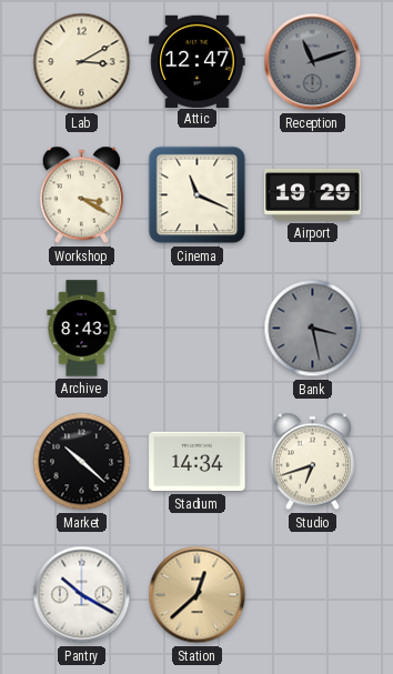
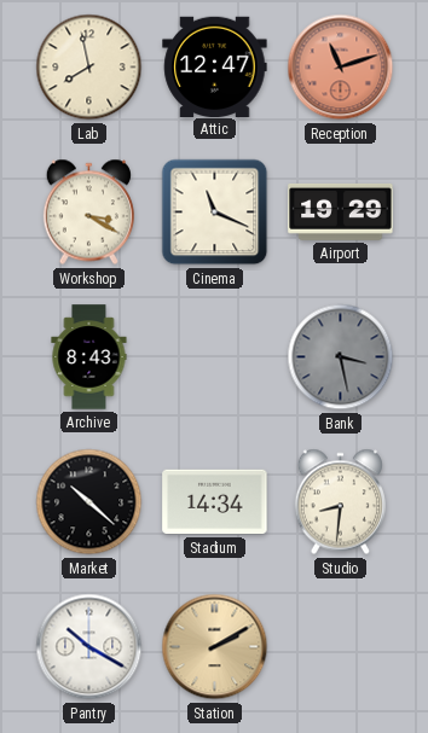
Lab: 3:10 -> 7:58 (89, 68)
Reception dial: grey -> salmon (341, 68)
Studio: 6:42 -> 8:31 (340, 502)
Station: 12:38 -> 2:10 (215, 647)
